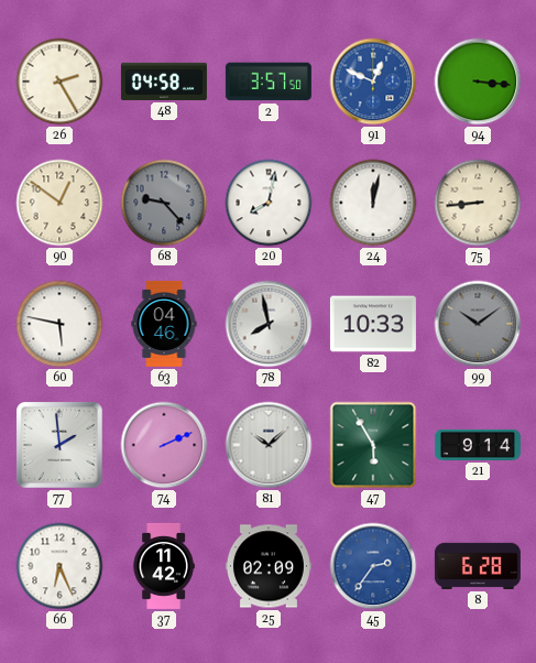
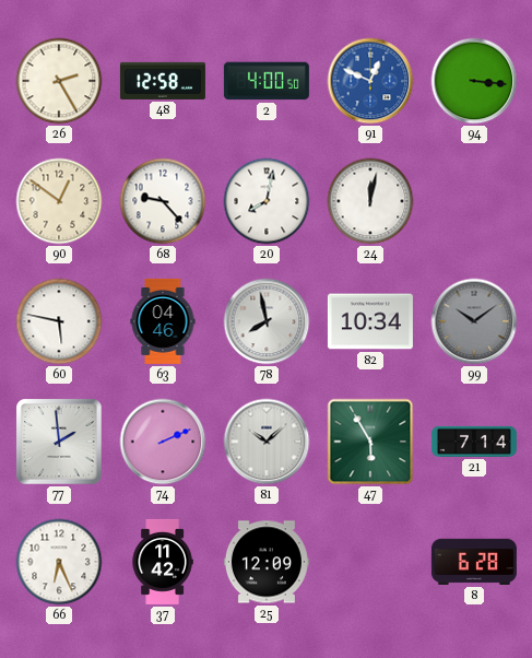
48: 04:58 -> 12:58 (163, 81)
2: 3:57 -> 4:00 (267, 81)
68 dial: grey -> white (163, 201)
75: 8:44 -> none (478, 203)
82: 10:33 -> 10:34 (370, 321)
21: 9:14 -> 7:14 (474, 442)
25: 02:09 -> 12:09 (267, 562)
45: 2:36 -> none (373, 566)
